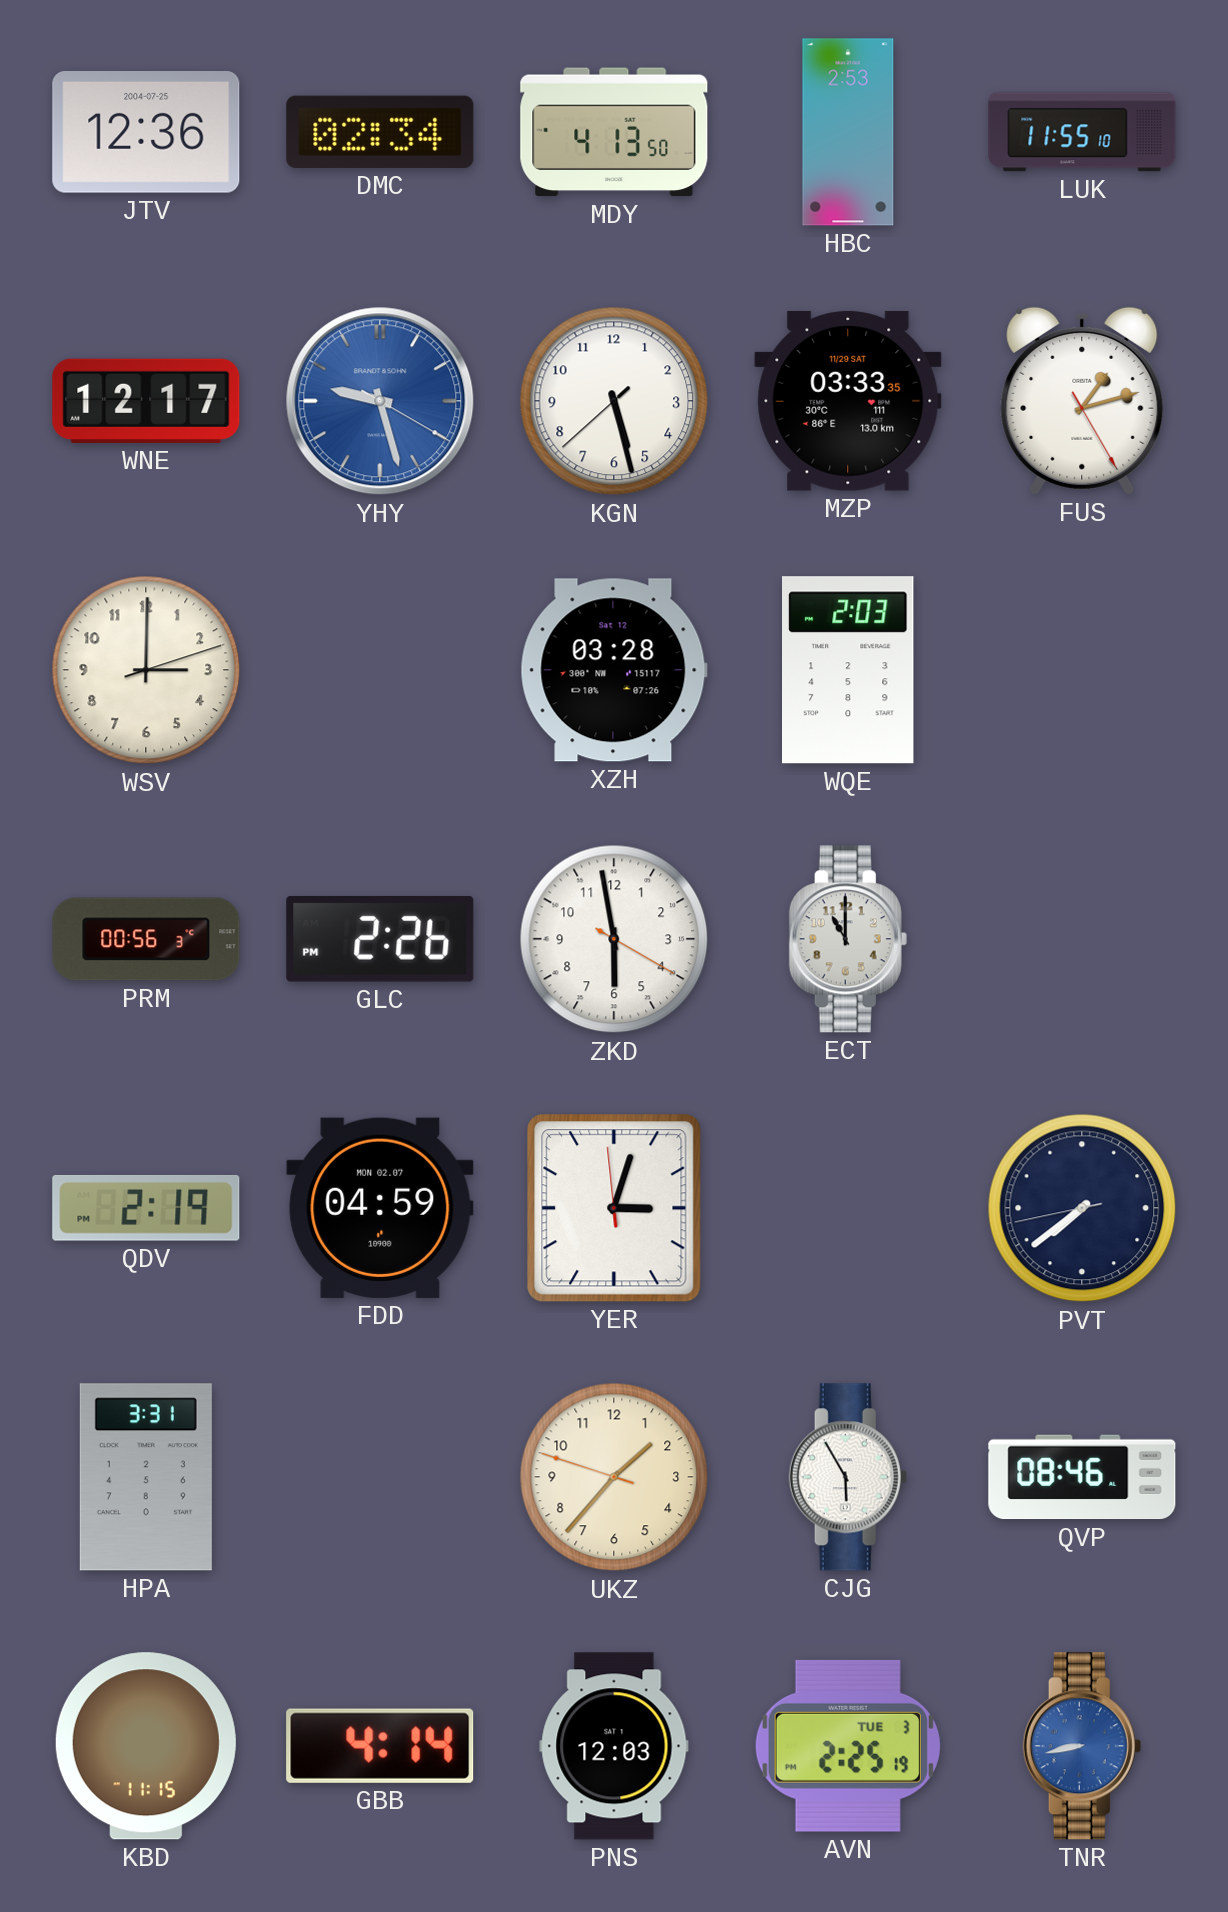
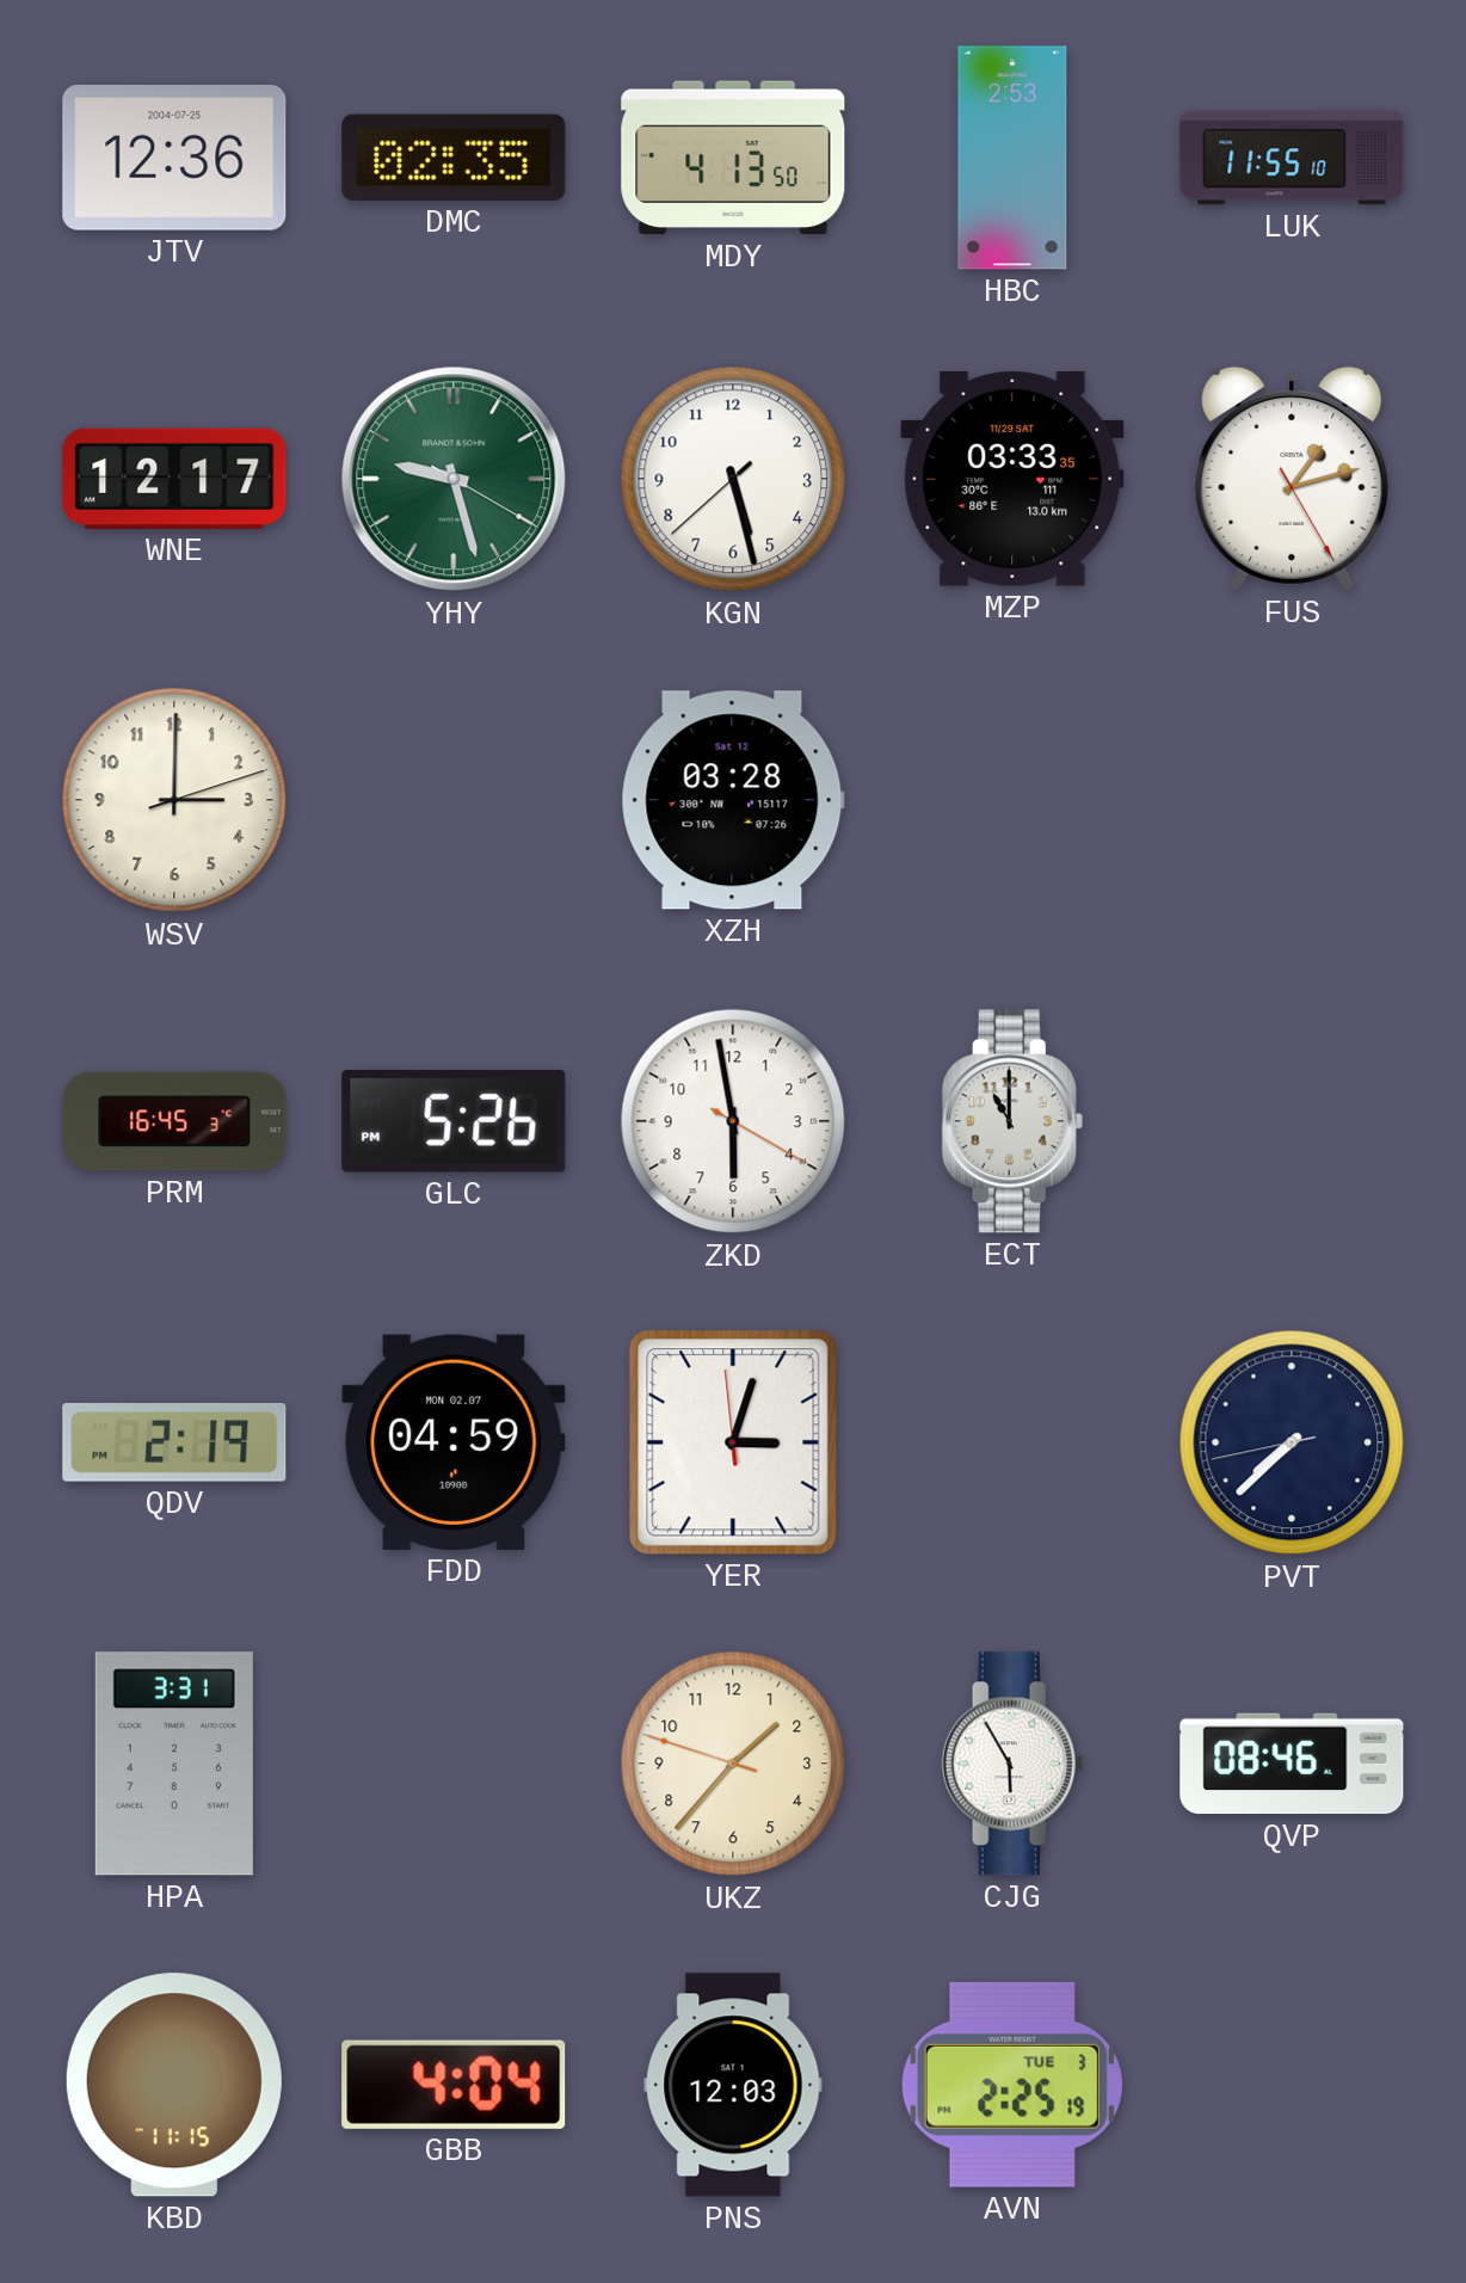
DMC: 02:34 -> 02:35 (454, 158)
YHY dial: blue -> green (454, 479)
WQE: 2:03 -> none (849, 670)
PRM: 00:56 -> 16:45 (174, 1121)
GLC: 2:26 -> 5:26 (454, 1121)
PVT: 7:38 -> 7:37 (1292, 1442)
GBB: 4:14 -> 4:04 (454, 2085)
TNR: 8:43 -> none (1082, 1746)
